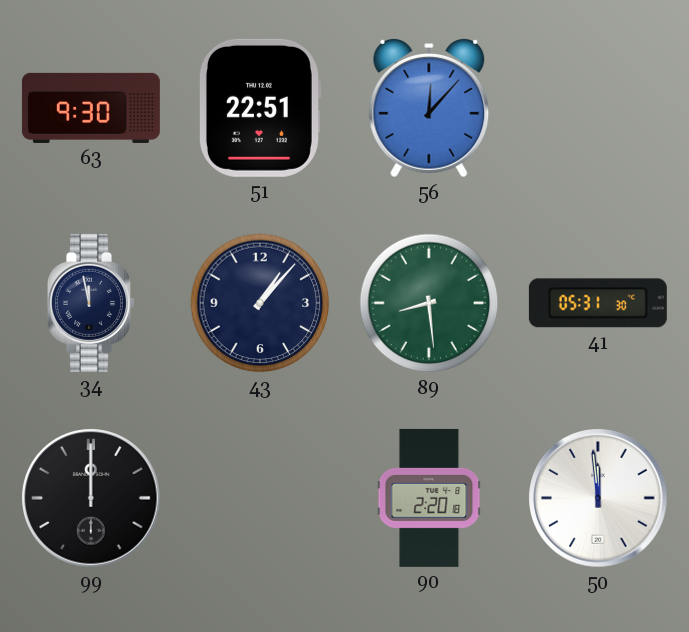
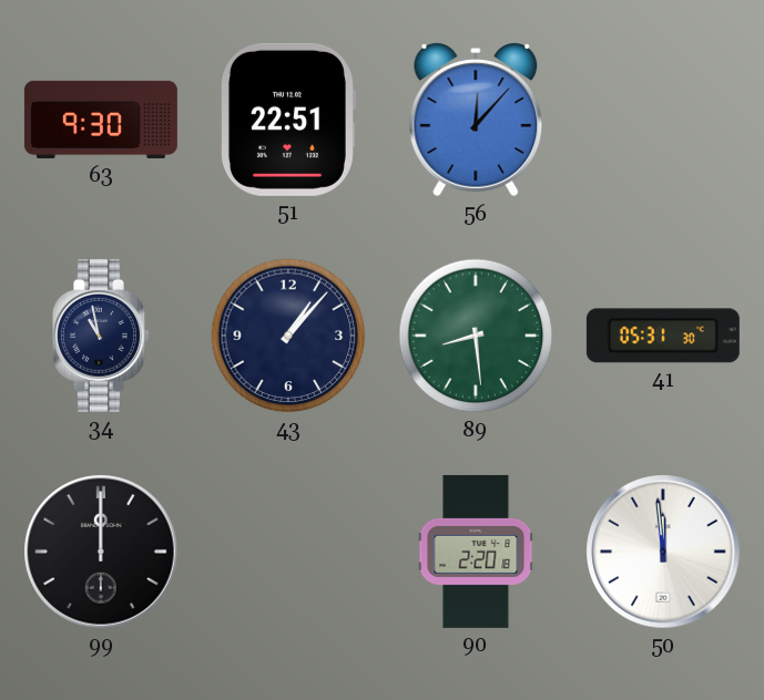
34: 11:58 -> 10:58 (102, 336)
